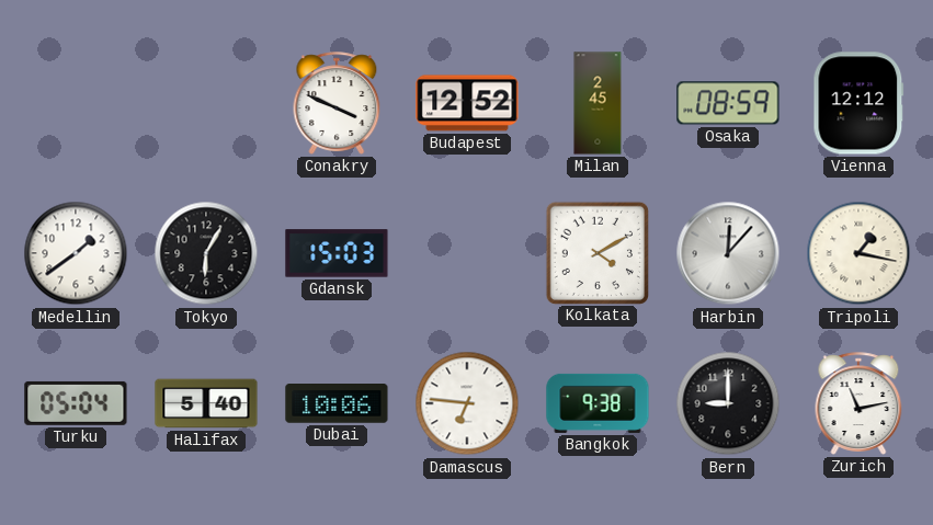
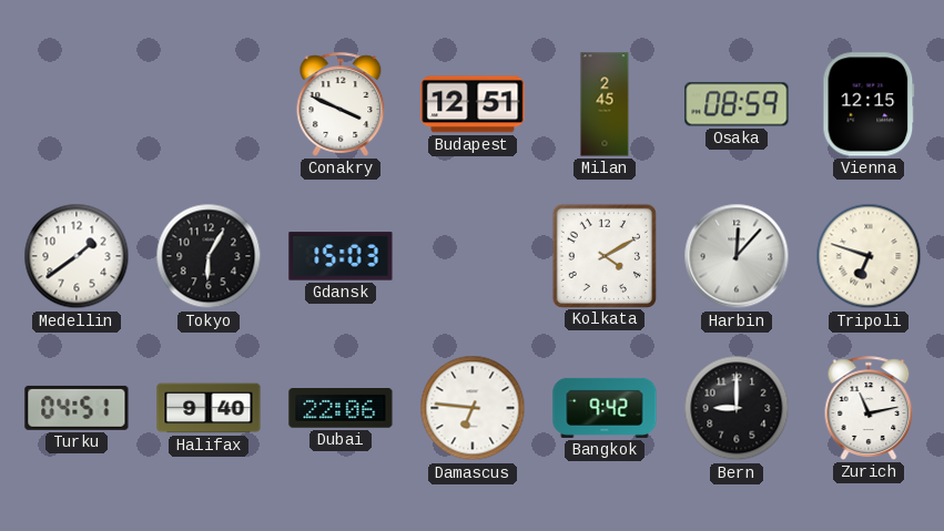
Budapest: 12:52 -> 12:51 (473, 104)
Vienna: 12:12 -> 12:15 (869, 104)
Tripoli: 1:17 -> 6:48 (869, 256)
Turku: 05:04 -> 04:51 (77, 408)
Halifax: 5:40 -> 9:40 (209, 408)
Dubai: 10:06 -> 22:06 (341, 409)
Bangkok: 9:38 -> 9:42 (605, 408)
